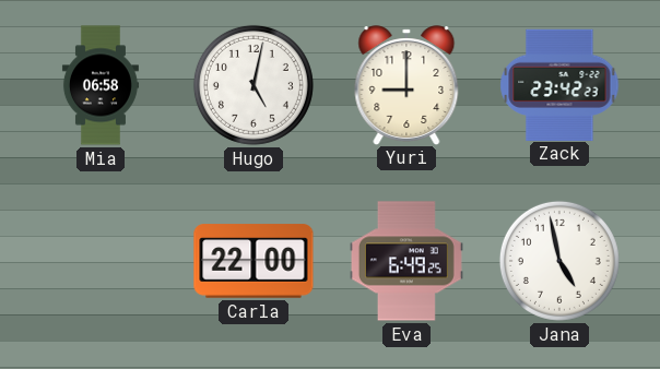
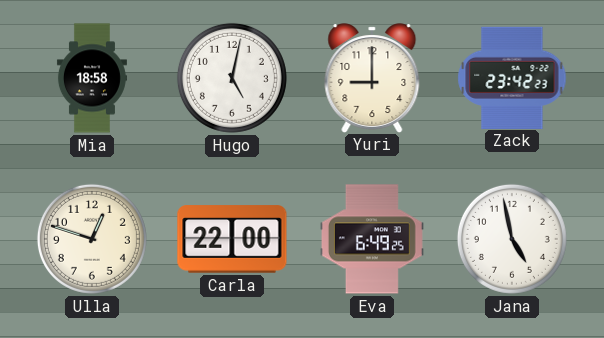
Mia: 06:58 -> 18:58 (92, 78)
Ulla: none -> 12:48 (92, 239)
